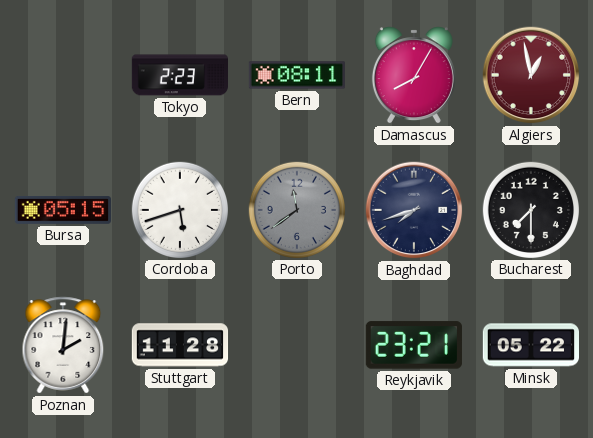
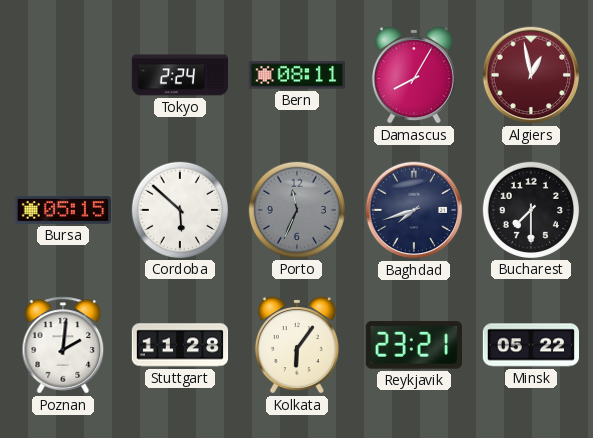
Tokyo: 2:23 -> 2:24 (179, 75)
Cordoba: 5:42 -> 5:52 (179, 209)
Porto: 11:39 -> 11:34 (296, 209)
Kolkata: none -> 6:06 (297, 345)
